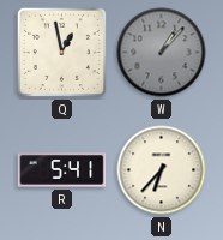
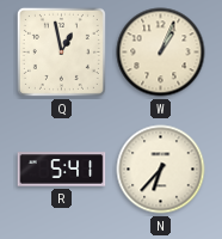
W: 1:07 -> 1:04 (161, 53)
W dial: grey -> cream (161, 53)
